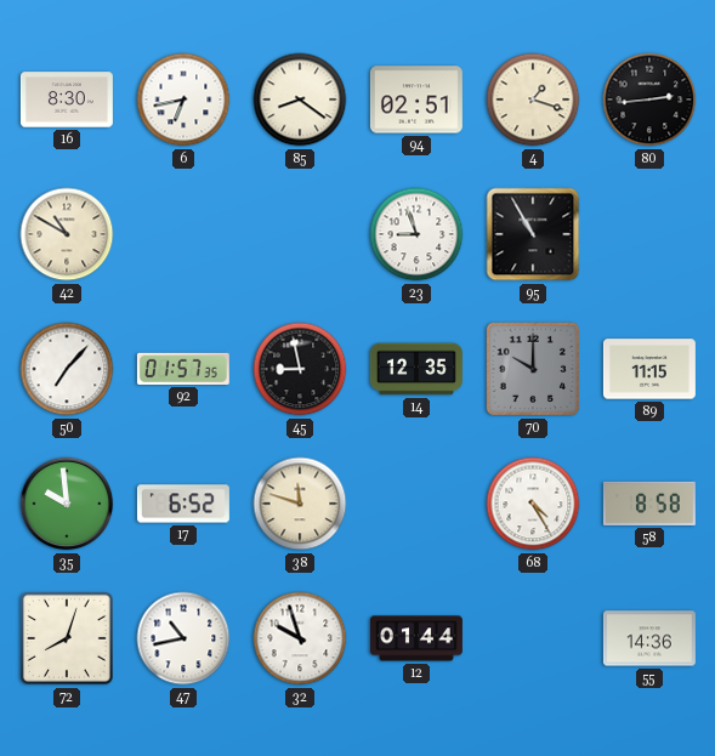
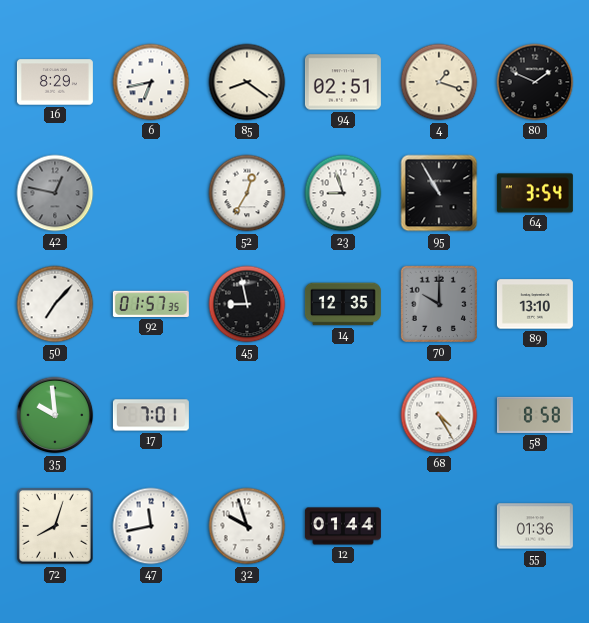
16: 8:30 -> 8:29 (55, 82)
80: 2:44 -> 1:49 (535, 82)
42: 10:50 -> 12:47 (55, 193)
42 dial: cream -> grey (55, 193)
52: none -> 12:35 (247, 193)
64: none -> 3:54 (535, 193)
89: 11:15 -> 13:10 (535, 304)
17: 6:52 -> 7:01 (151, 415)
38: 11:48 -> none (300, 504)
47: 10:43 -> 11:43 (151, 526)
55: 14:36 -> 01:36 (535, 526)
